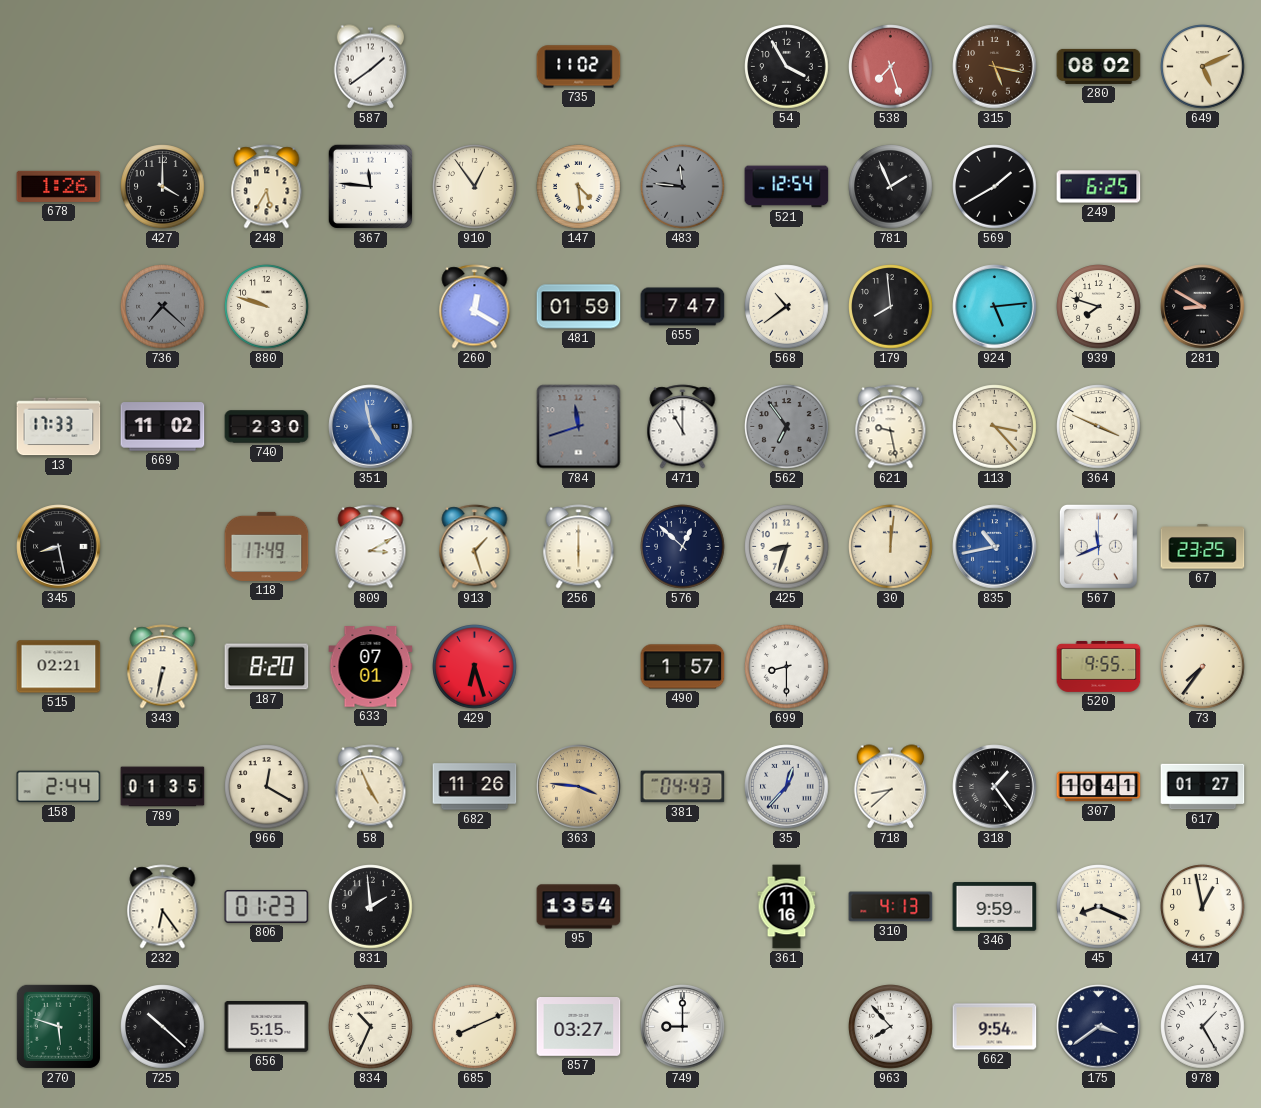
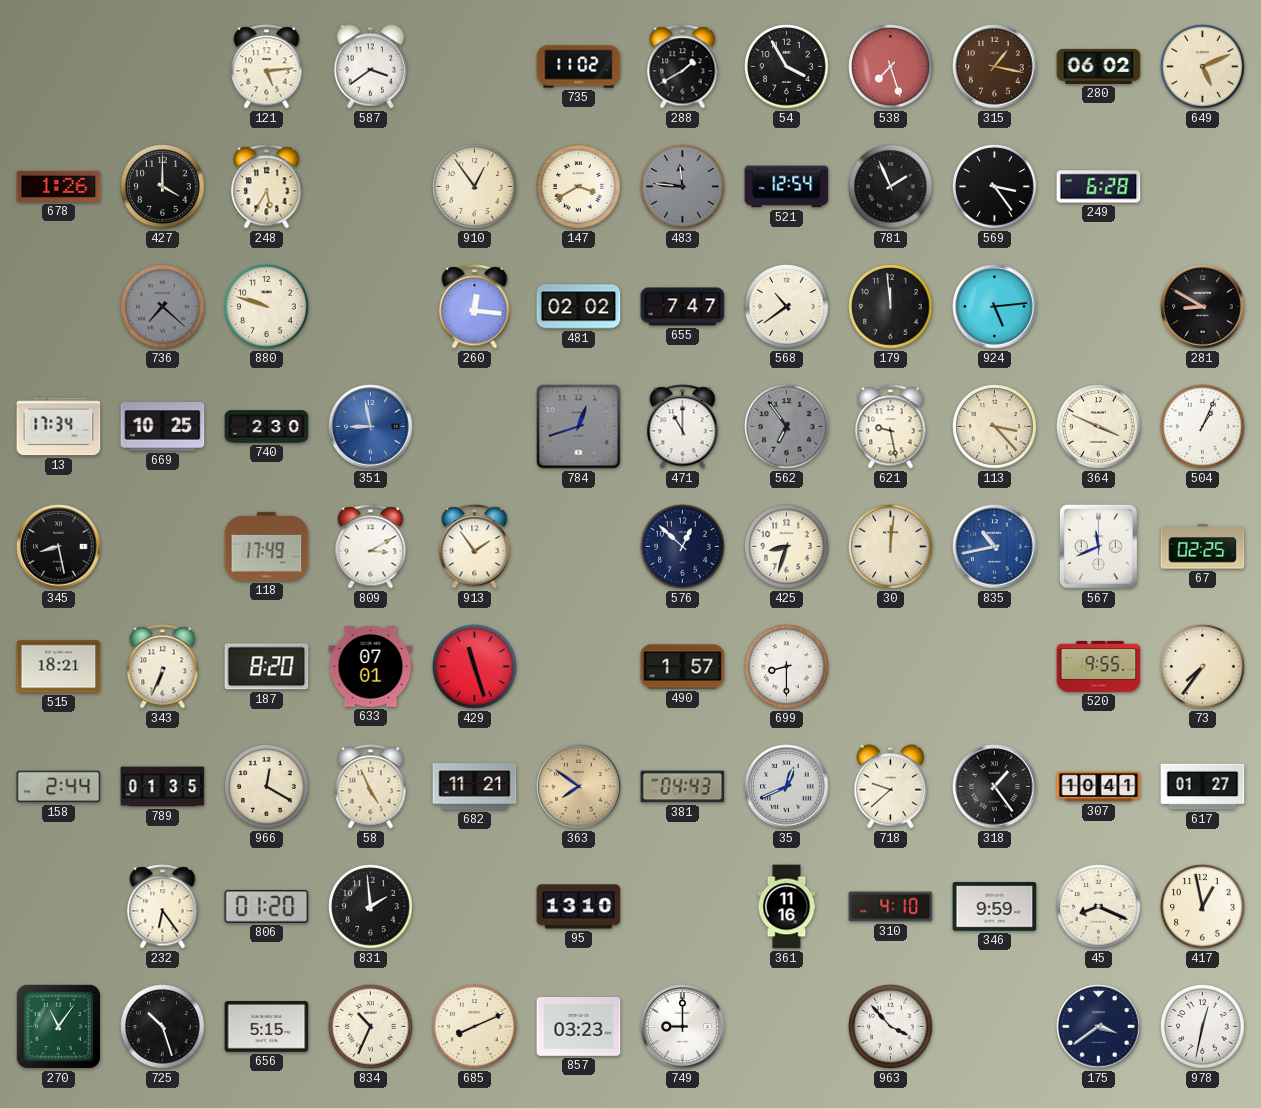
121: none -> 5:14 (267, 67)
587: 1:39 -> 3:39 (371, 67)
288: none -> 1:40 (683, 67)
315: 5:17 -> 1:17 (995, 67)
280: 08:02 -> 06:02 (1099, 66)
367: 11:46 -> none (370, 186)
147: 4:29 -> 3:40 (579, 187)
569: 1:40 -> 3:24 (995, 187)
249: 6:25 -> 6:28 (1099, 187)
260: 12:20 -> 12:16 (475, 307)
481: 01:59 -> 02:02 (579, 307)
179: 7:59 -> 11:59 (891, 307)
939: 7:48 -> none (1099, 307)
13: 17:33 -> 17:34 (59, 427)
669: 11:02 -> 10:25 (163, 427)
351: 4:58 -> 8:58 (371, 427)
784: 11:42 -> 12:42 (579, 427)
504: none -> 1:04 (1203, 427)
913: 1:27 -> 1:54 (475, 547)
256: 6:00 -> none (579, 547)
67: 23:25 -> 02:25 (1203, 547)
515: 02:21 -> 18:21 (59, 667)
343: 6:32 -> 6:34 (163, 667)
429: 6:27 -> 11:27 (475, 667)
682: 11:26 -> 11:21 (475, 787)
363: 3:46 -> 7:51 (579, 787)
35: 12:37 -> 12:41 (787, 787)
718: 8:38 -> 9:38 (891, 787)
806: 01:23 -> 01:20 (267, 906)
95: 13:54 -> 13:10 (579, 907)
310: 4:13 -> 4:10 (891, 907)
270: 5:48 -> 11:06 (58, 1026)
725: 10:22 -> 10:27 (163, 1027)
857: 03:27 -> 03:23 (579, 1027)
963: 7:53 -> 3:53 (891, 1027)
662: 9:54 -> none (995, 1027)
978: 1:25 -> 12:32 (1203, 1027)
